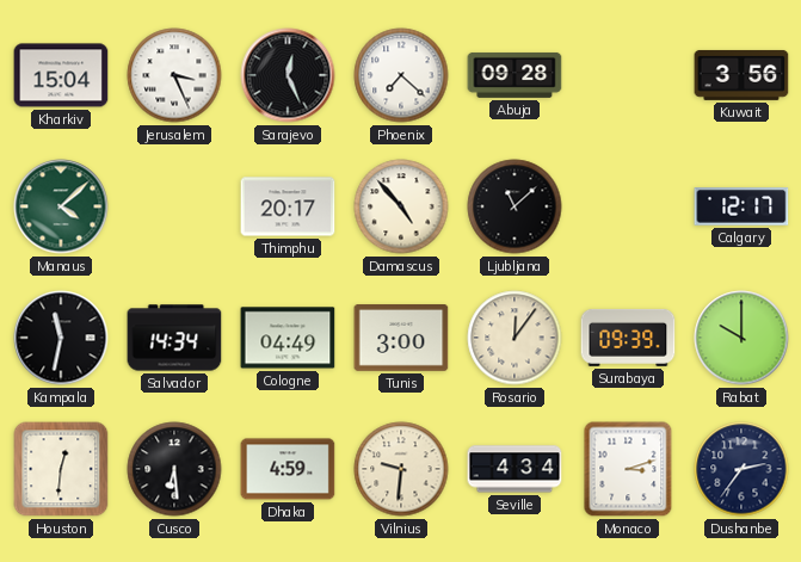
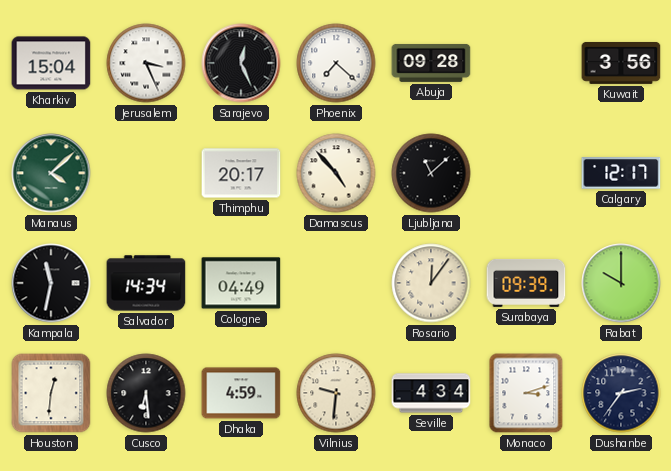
Tunis: 3:00 -> none (401, 339)
